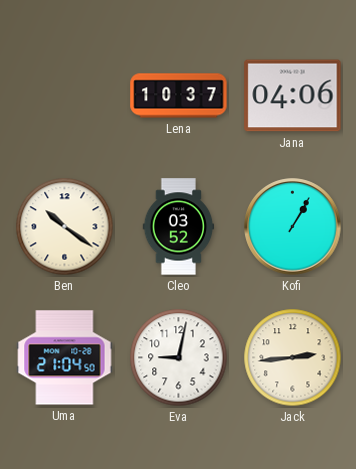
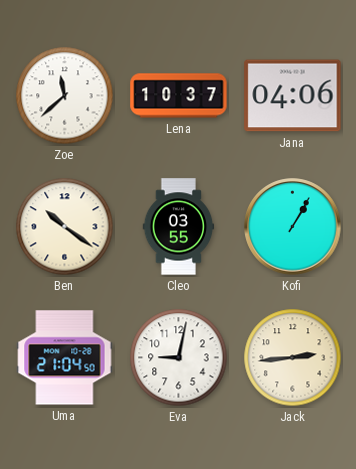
Zoe: none -> 11:38 (65, 96)
Cleo: 03:52 -> 03:55 (179, 227)
